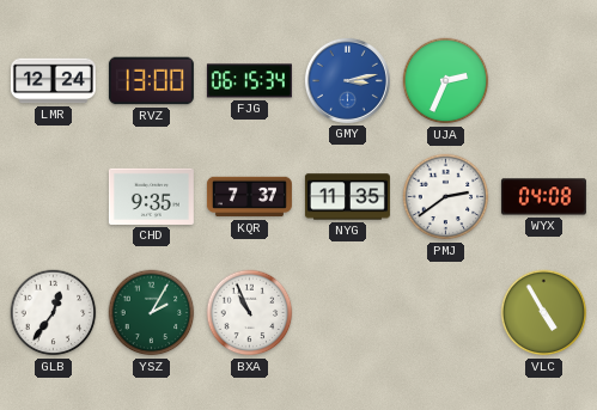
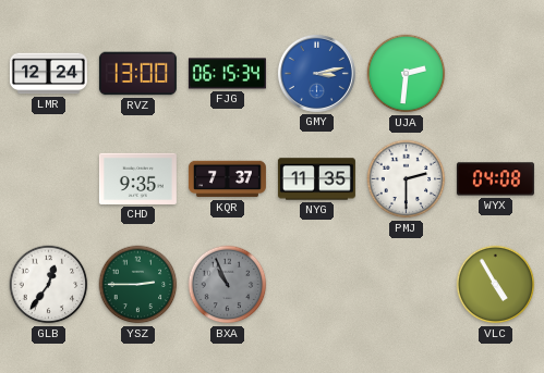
UJA: 2:34 -> 2:31 (407, 74)
PMJ: 2:39 -> 2:30 (407, 179)
YSZ: 2:05 -> 2:45 (138, 285)
BXA dial: white -> grey (228, 285)
